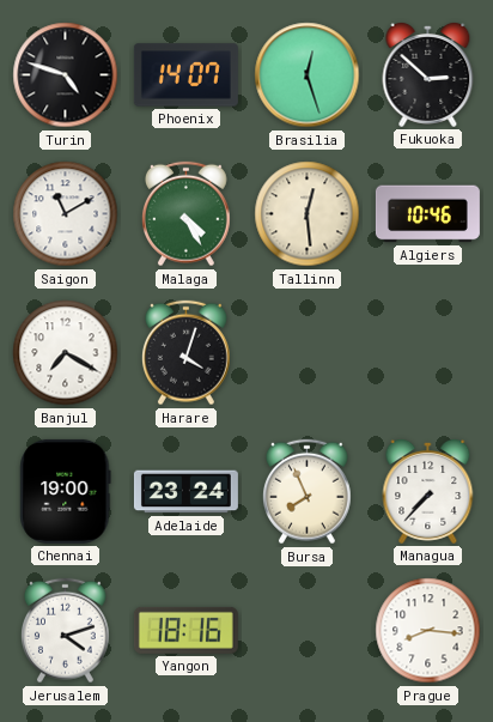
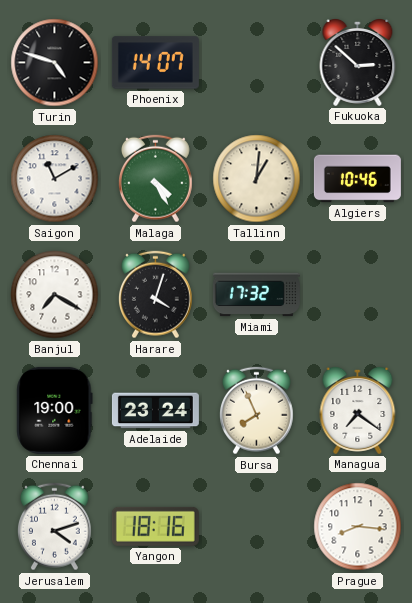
Brasilia: 12:27 -> none (308, 75)
Tallinn: 12:29 -> 1:01 (257, 179)
Miami: none -> 17:32 (256, 295)
Managua: 7:37 -> 7:21 (358, 411)
